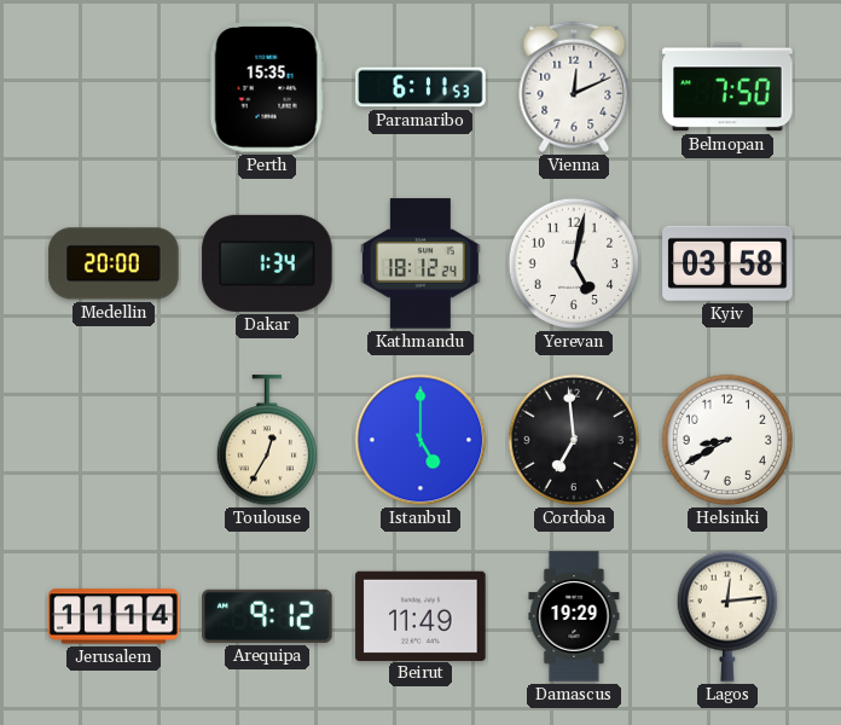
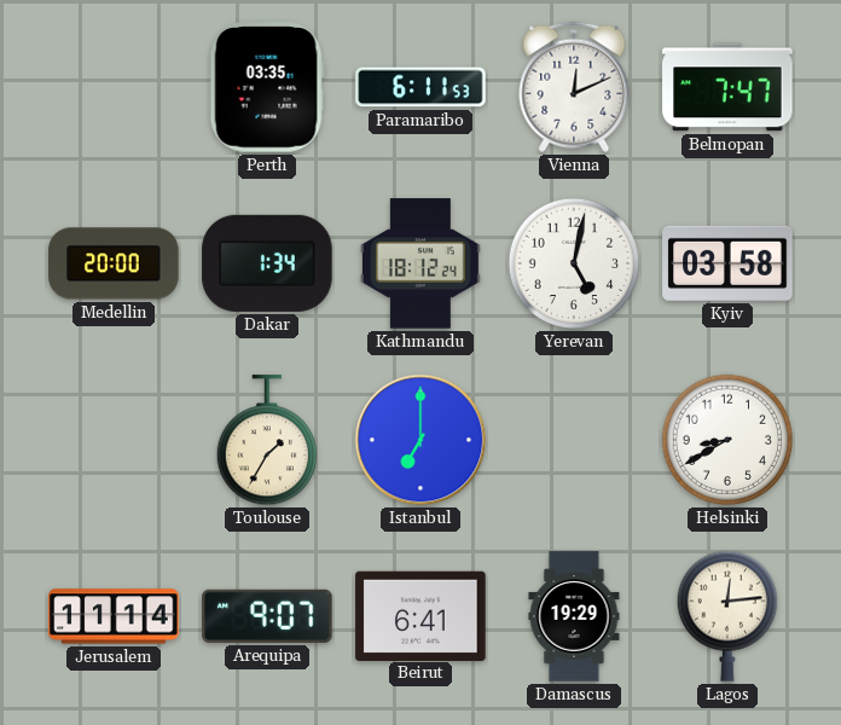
Perth: 15:35 -> 03:35 (267, 87)
Belmopan: 7:50 -> 7:47 (727, 87)
Toulouse: 12:35 -> 1:35 (266, 441)
Istanbul: 5:00 -> 7:00 (420, 440)
Cordoba: 6:59 -> none (574, 440)
Arequipa: 9:12 -> 9:07 (267, 616)
Beirut: 11:49 -> 6:41 (420, 615)
